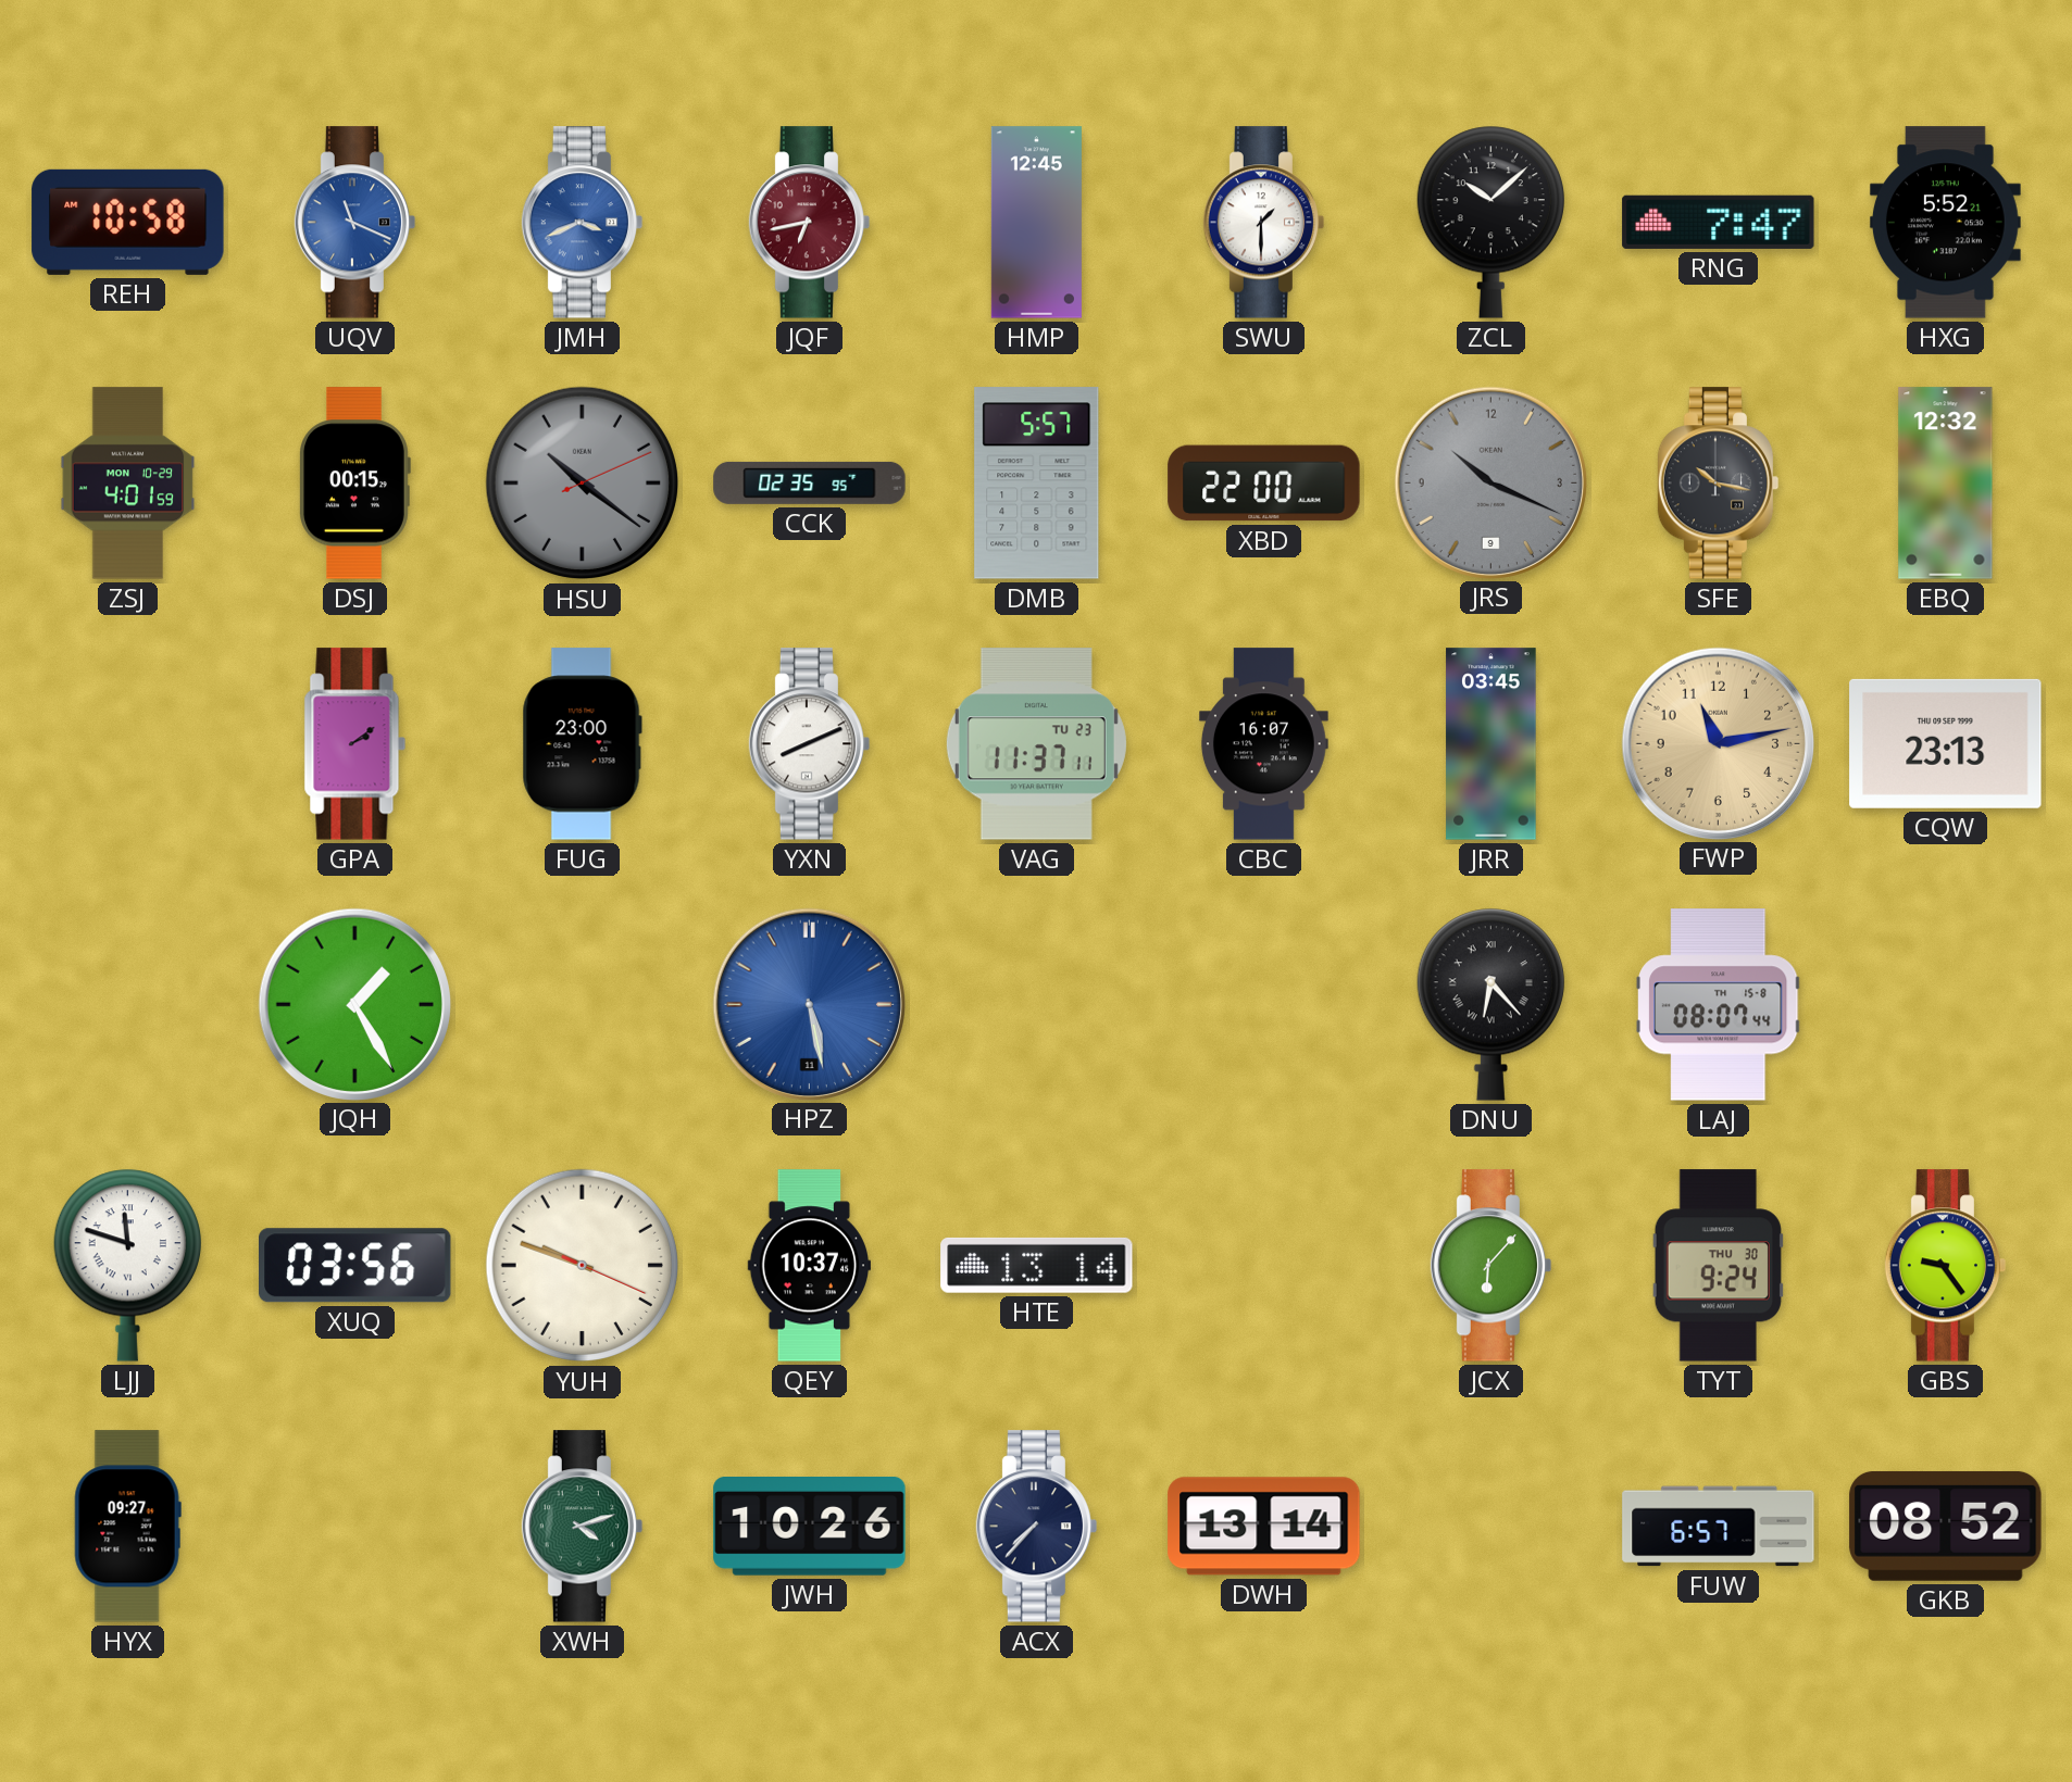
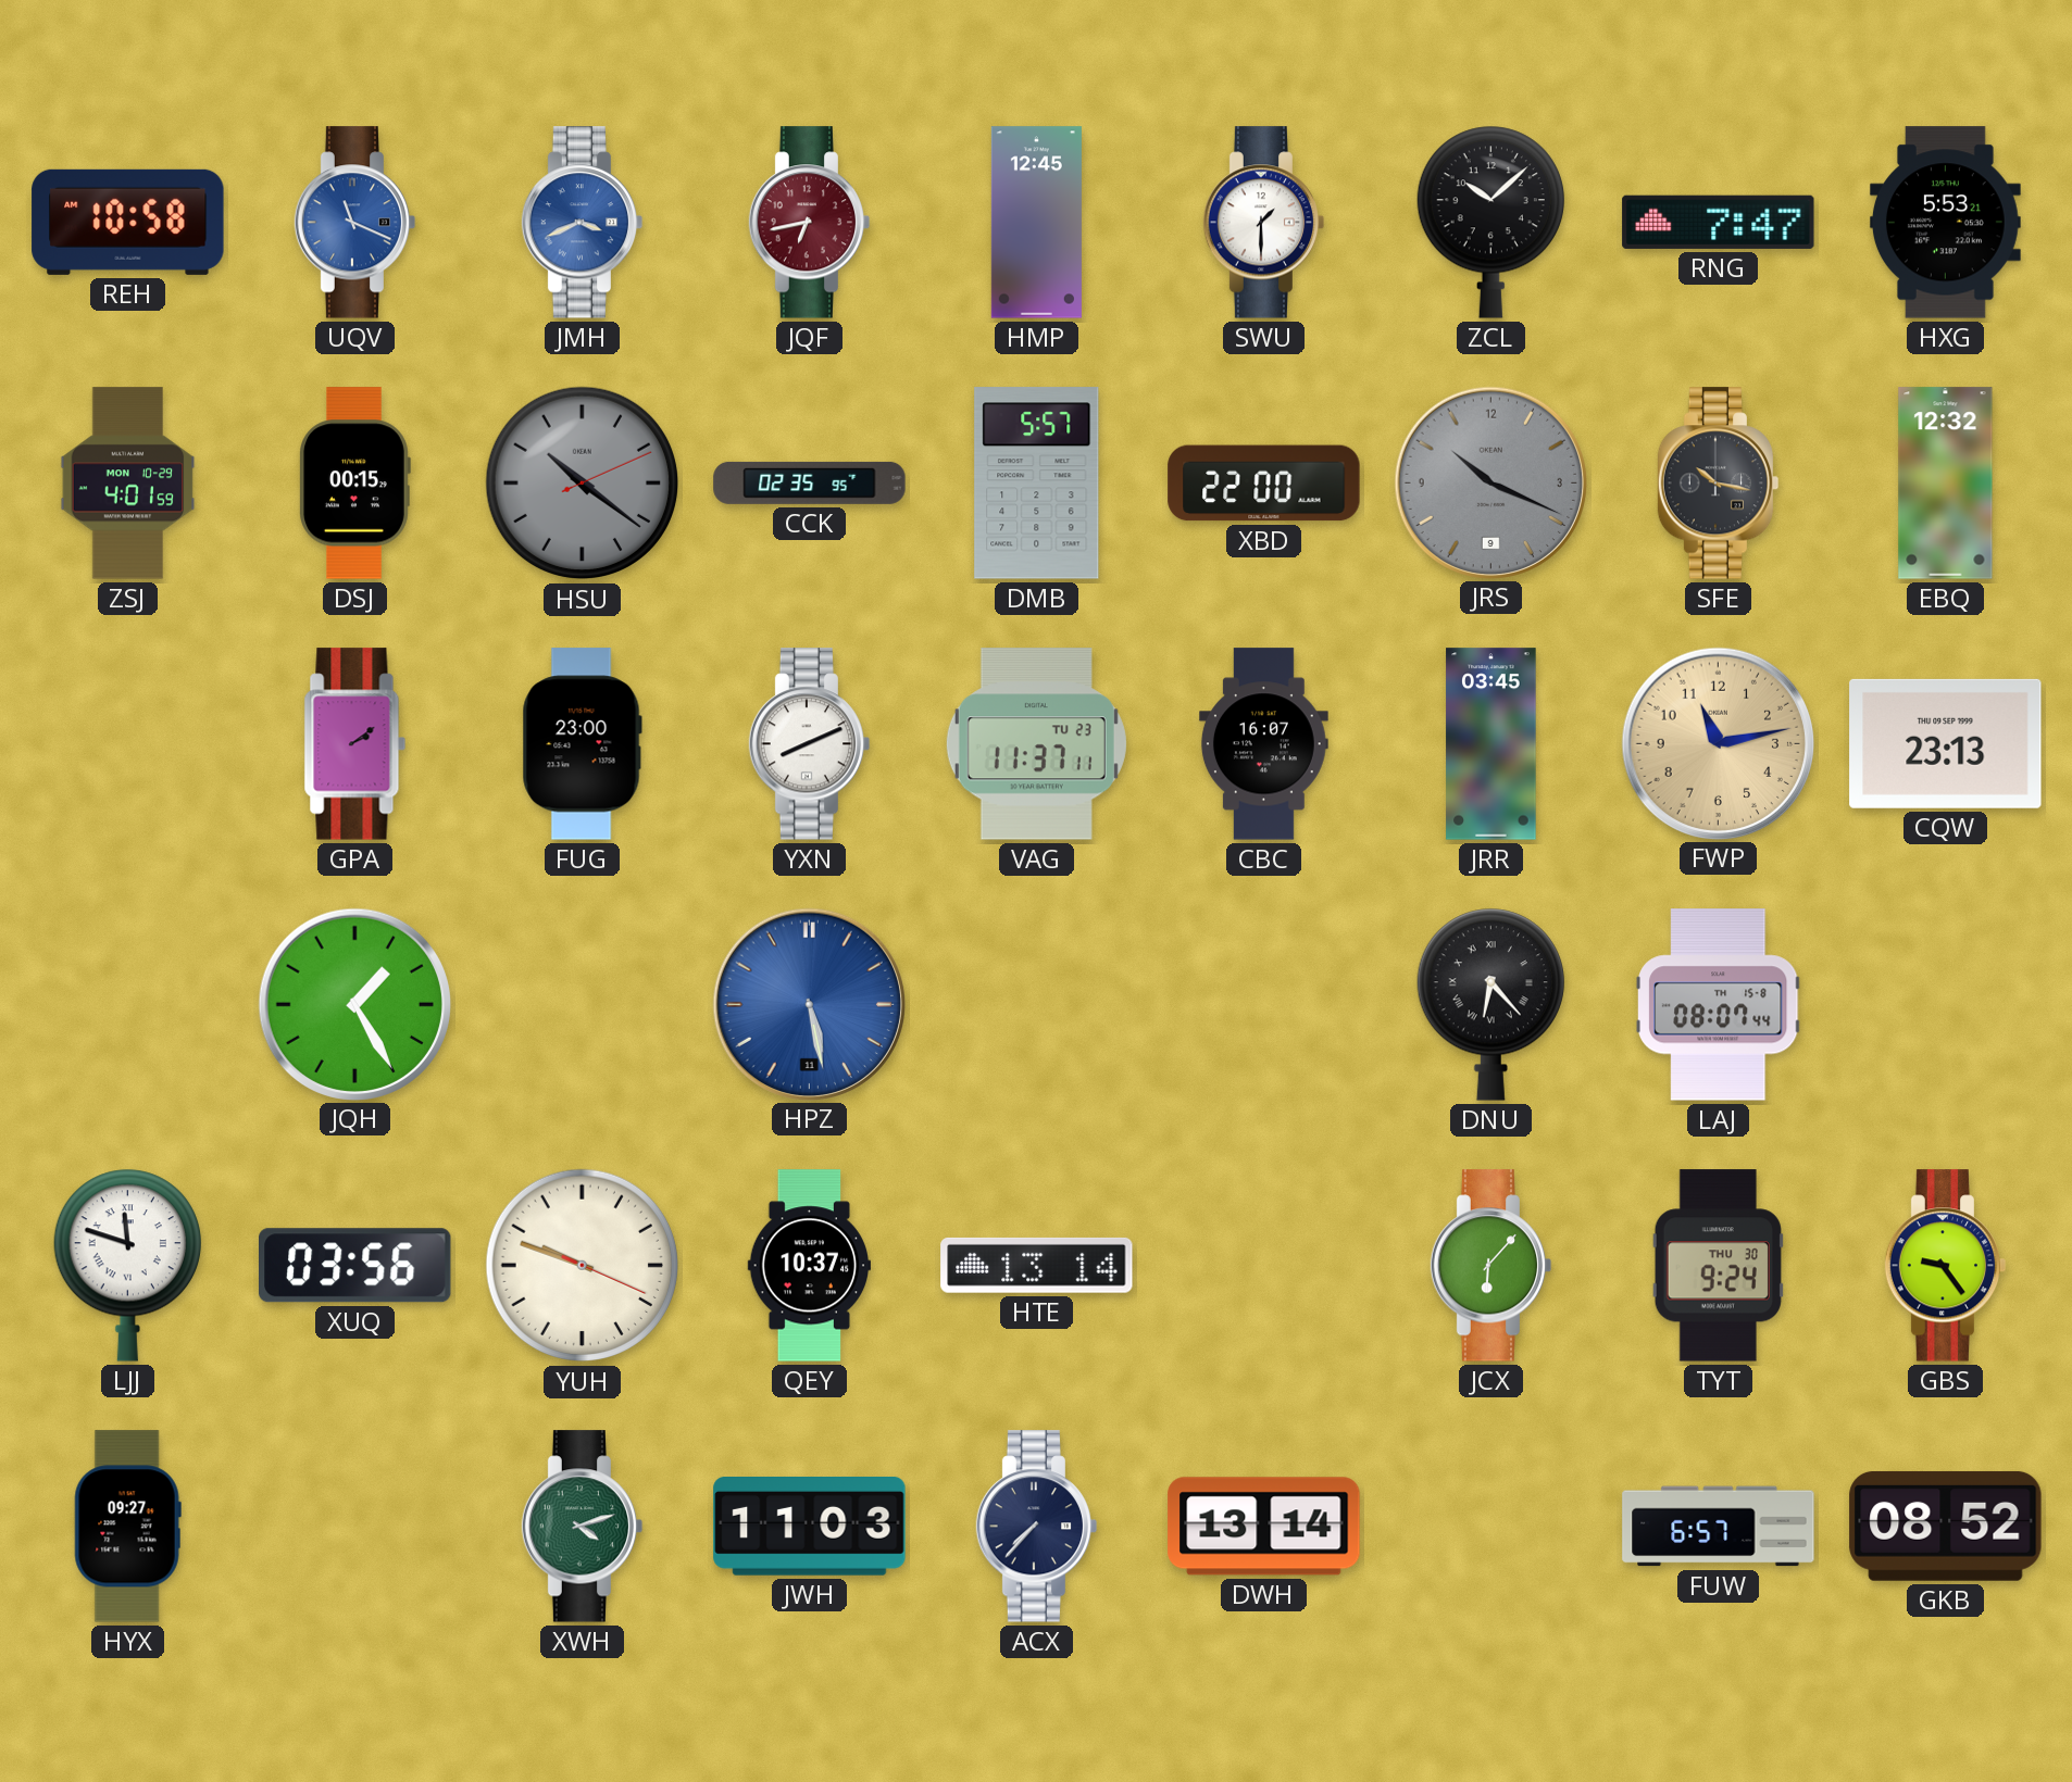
HXG: 5:52 -> 5:53 (1945, 223)
JWH: 10:26 -> 11:03 (810, 1527)
